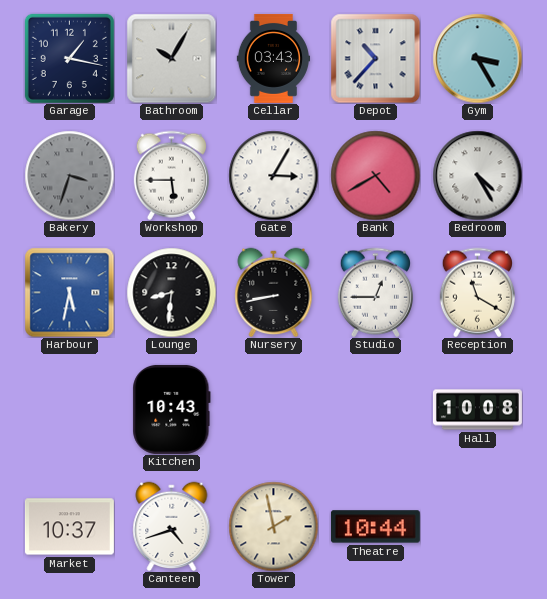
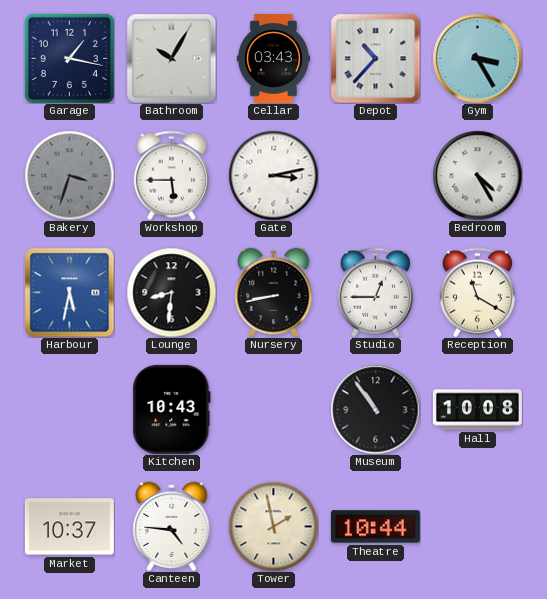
Gate: 3:05 -> 3:13 (273, 175)
Bank: 4:40 -> none (375, 175)
Museum: none -> 10:54 (375, 409)
Canteen: 4:42 -> 4:46 (172, 526)
